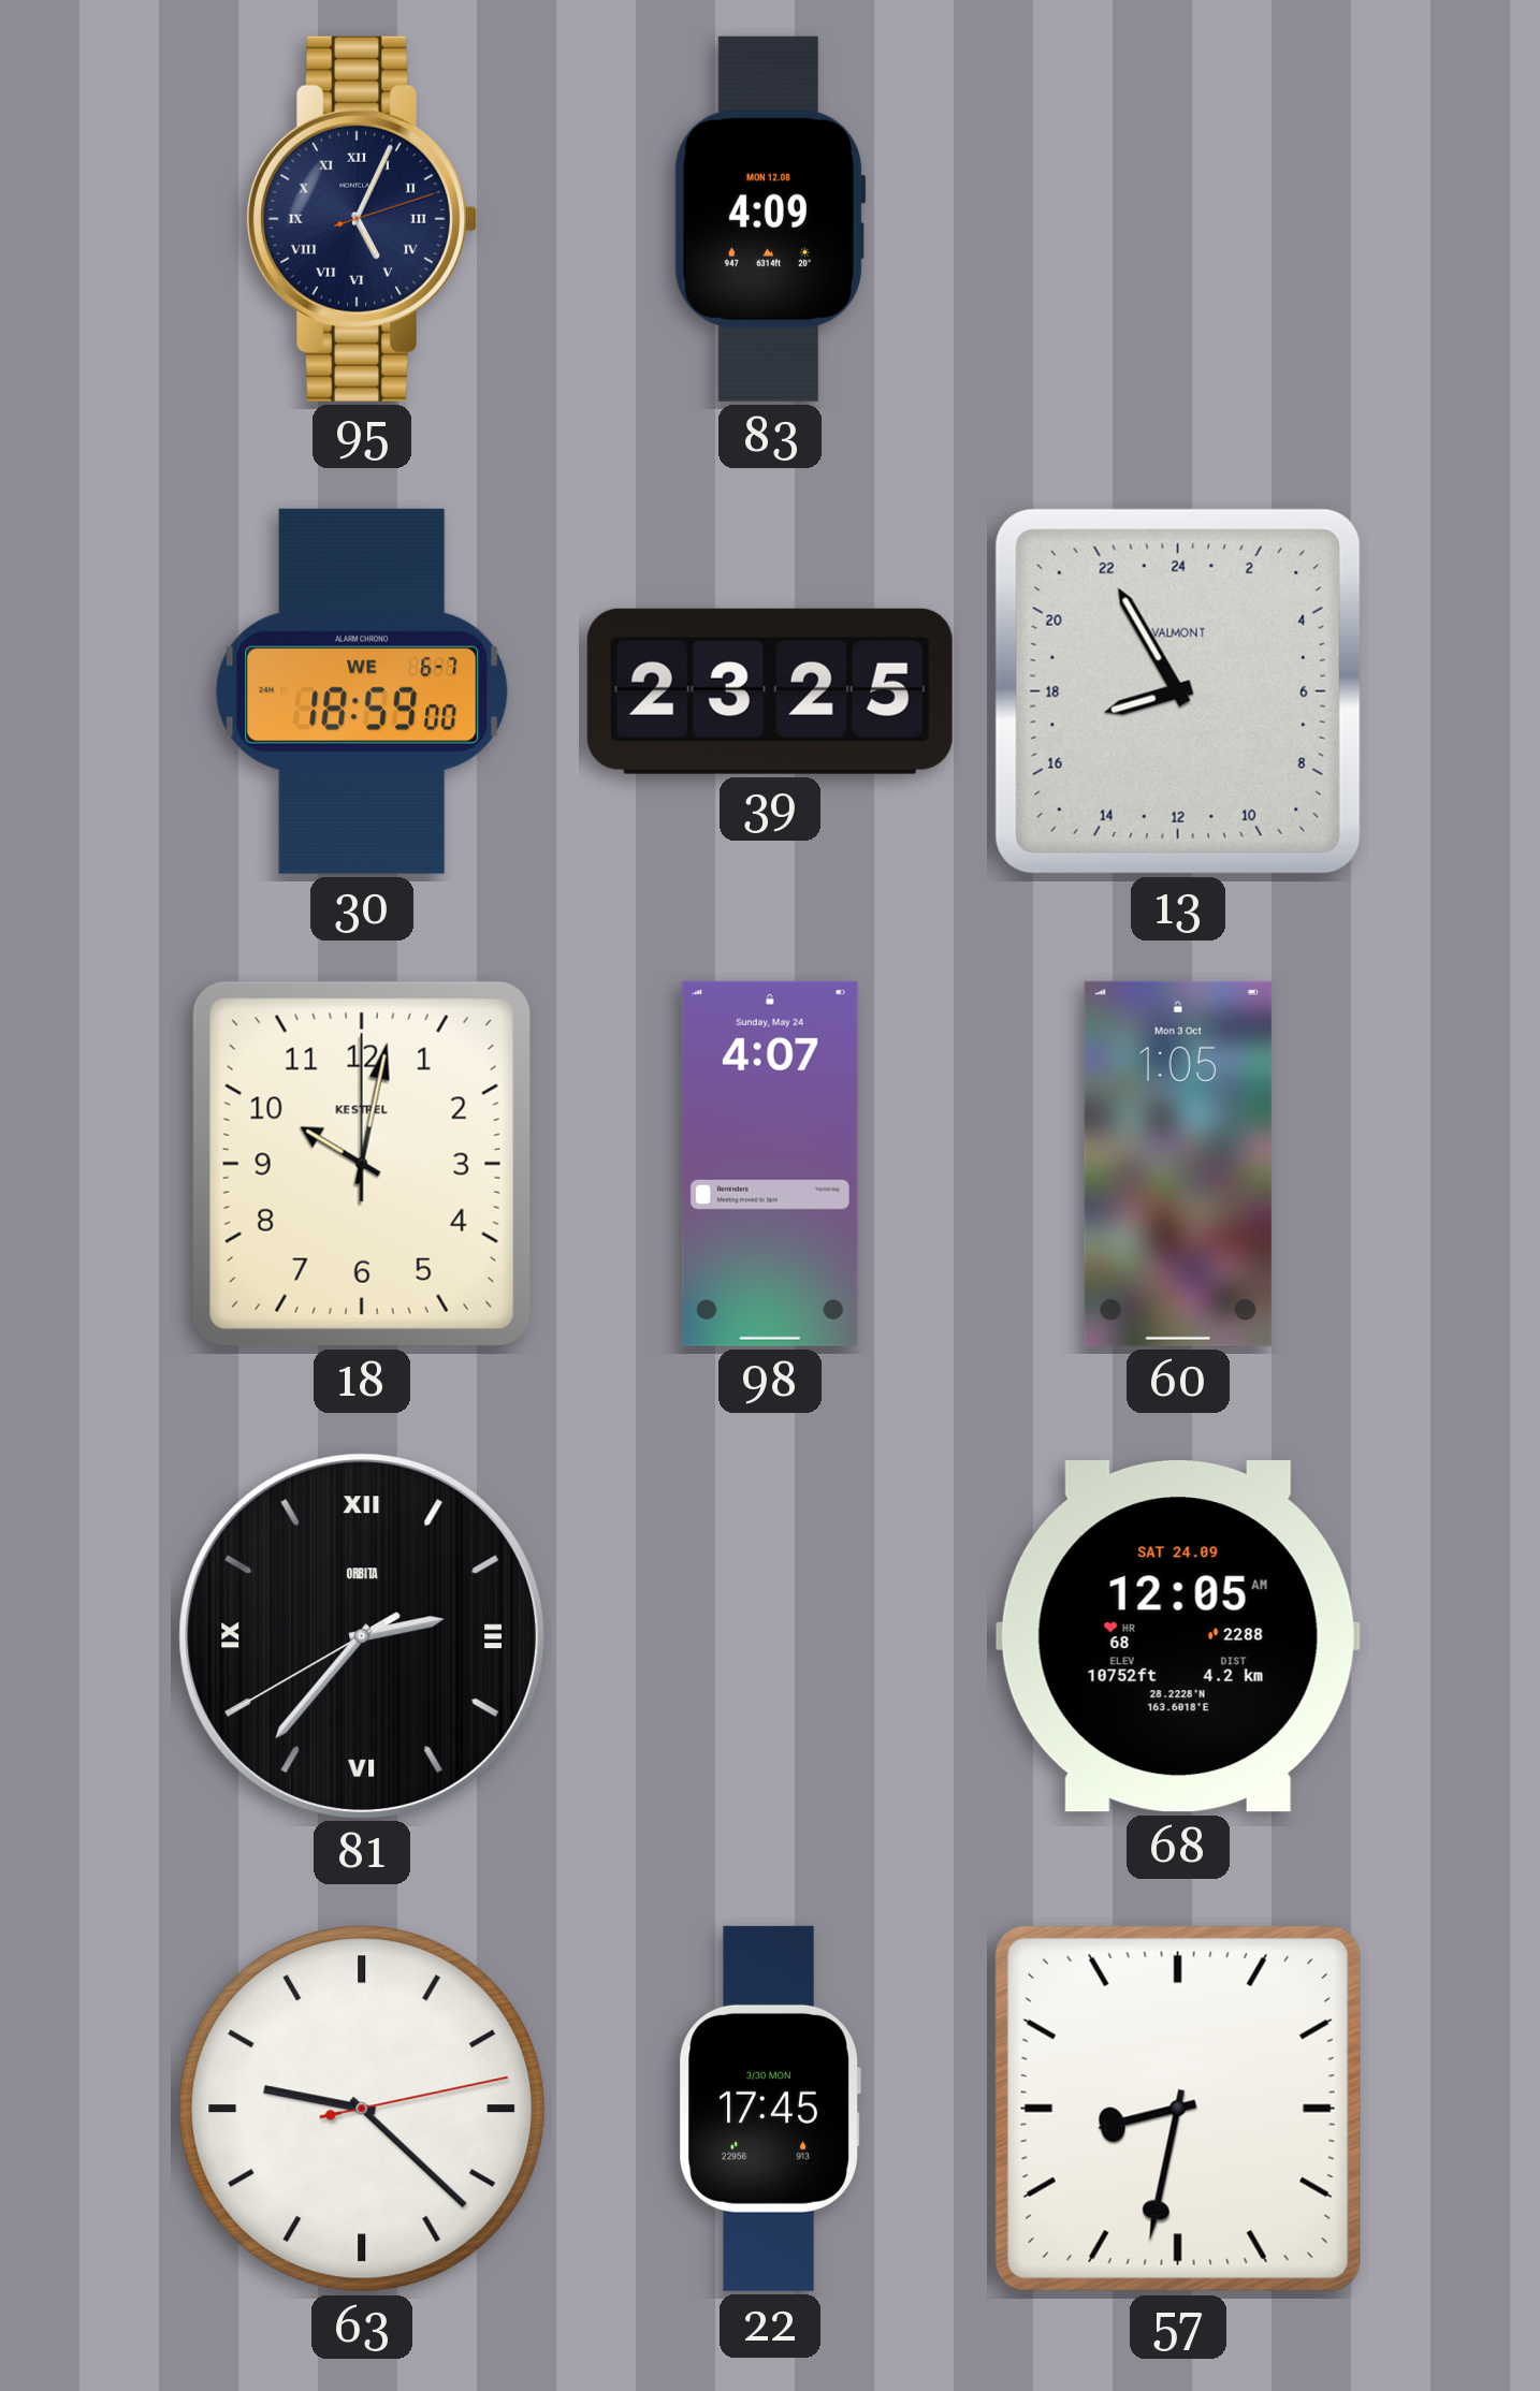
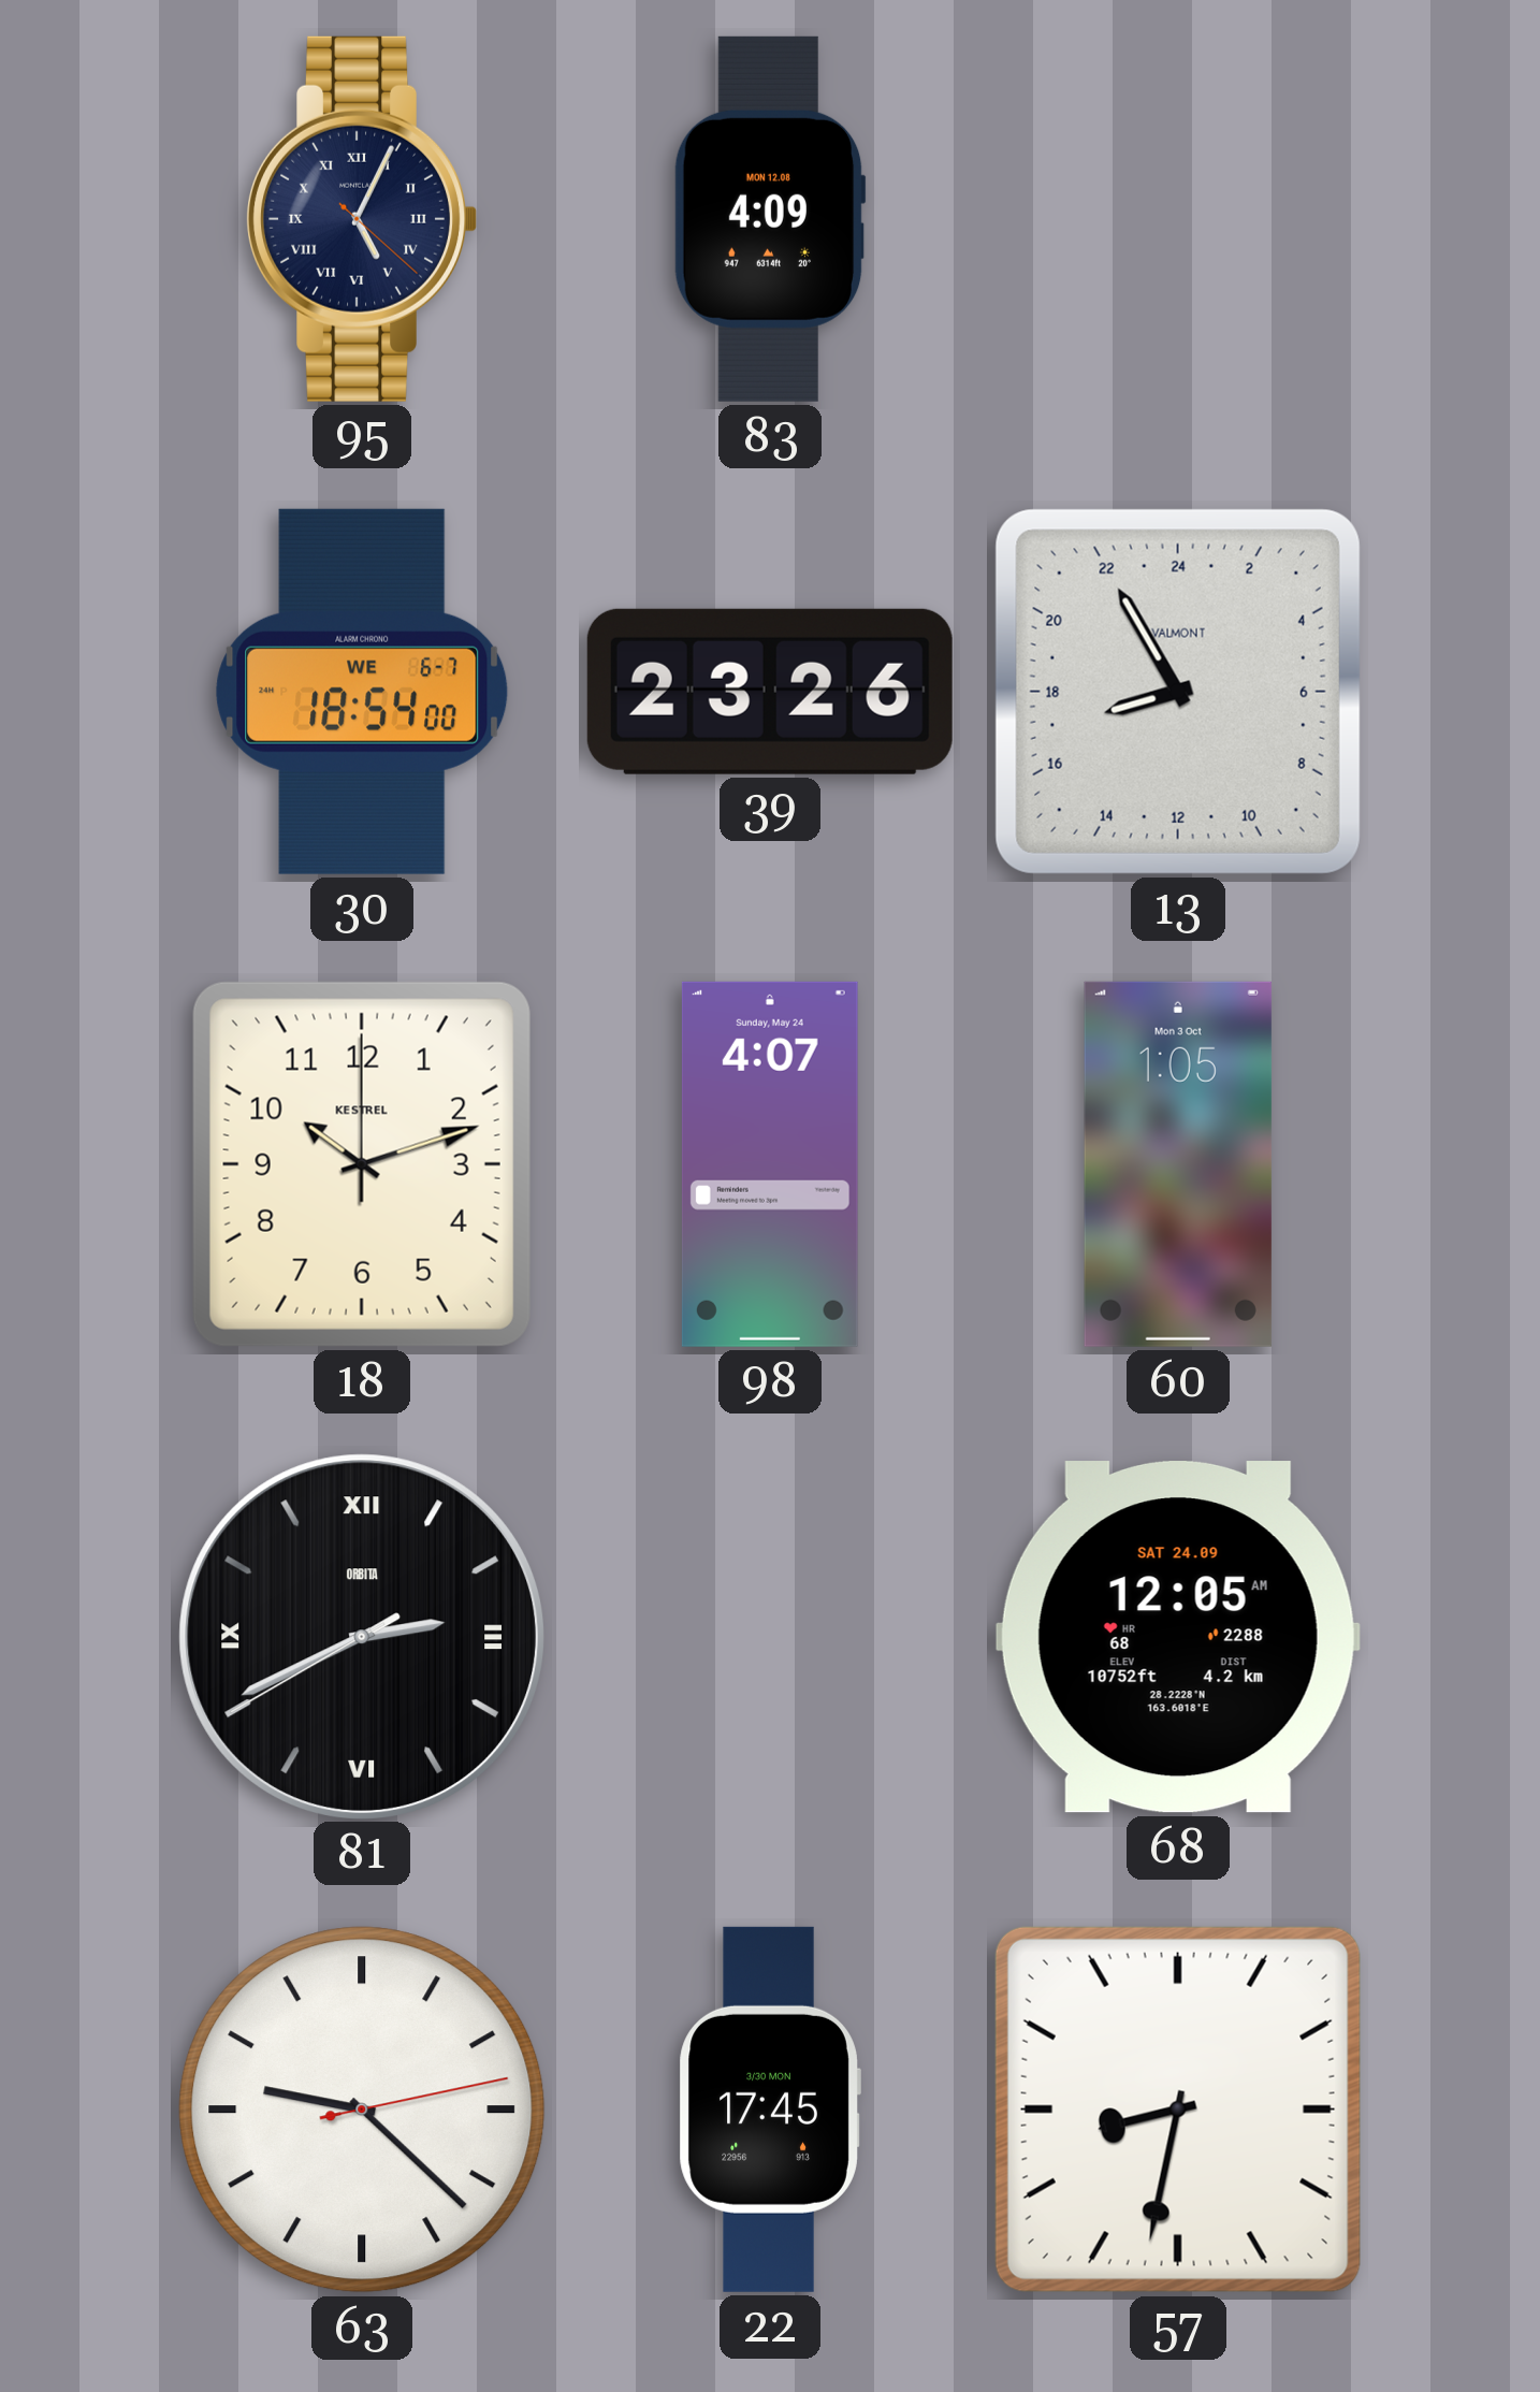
95: 5:04:12 -> 5:04:22 (361, 219)
30: 18:59 -> 18:54 (362, 692)
39: 23:25 -> 23:26 (770, 692)
18: 10:02 -> 10:12 (362, 1164)
81: 2:36 -> 2:40 (361, 1636)
